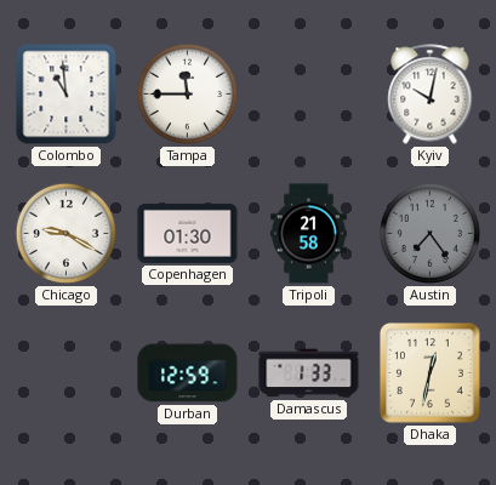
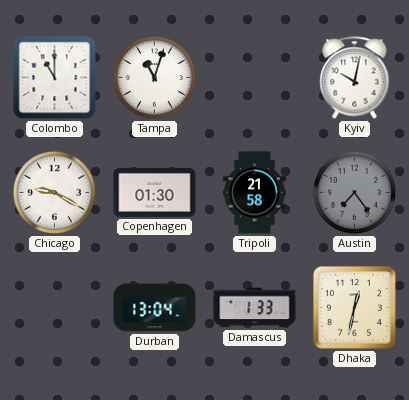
Colombo: 10:59 -> 11:00 (55, 78)
Tampa: 11:45 -> 11:03 (154, 77)
Durban: 12:59 -> 13:04 (155, 308)
